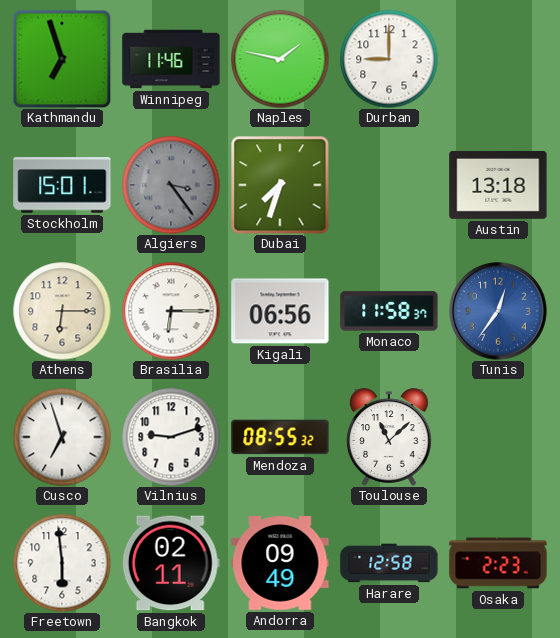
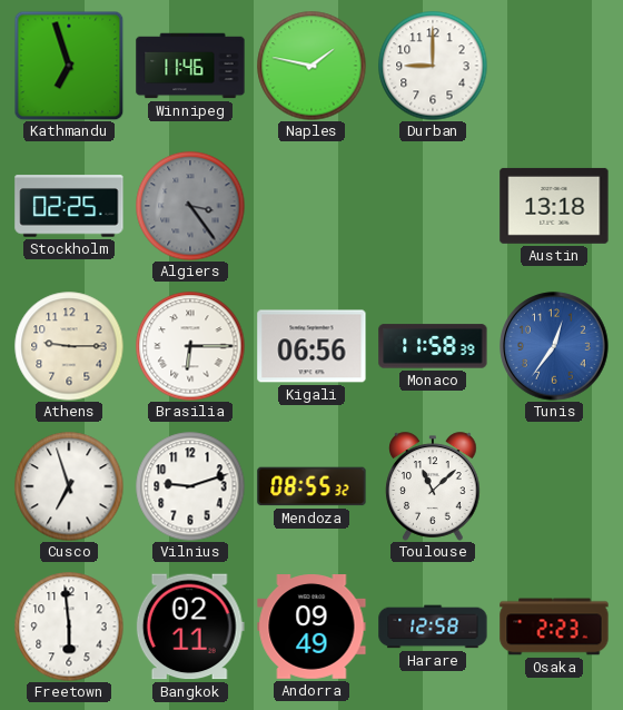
Stockholm: 15:01 -> 02:25 (69, 206)
Dubai: 7:33 -> none (280, 185)
Athens: 6:15 -> 9:15 (69, 346)
Monaco: 11:58:37 -> 11:58:39 (433, 346)
